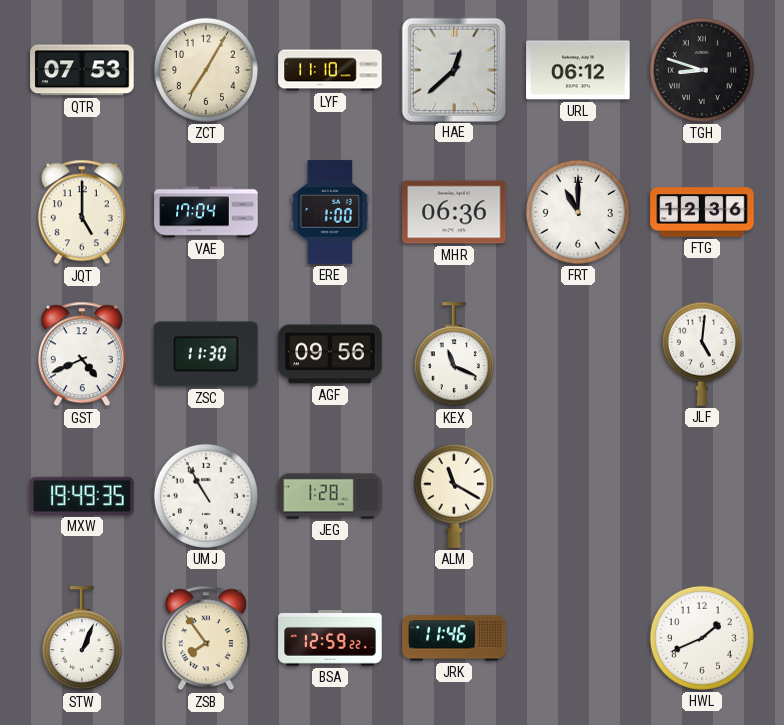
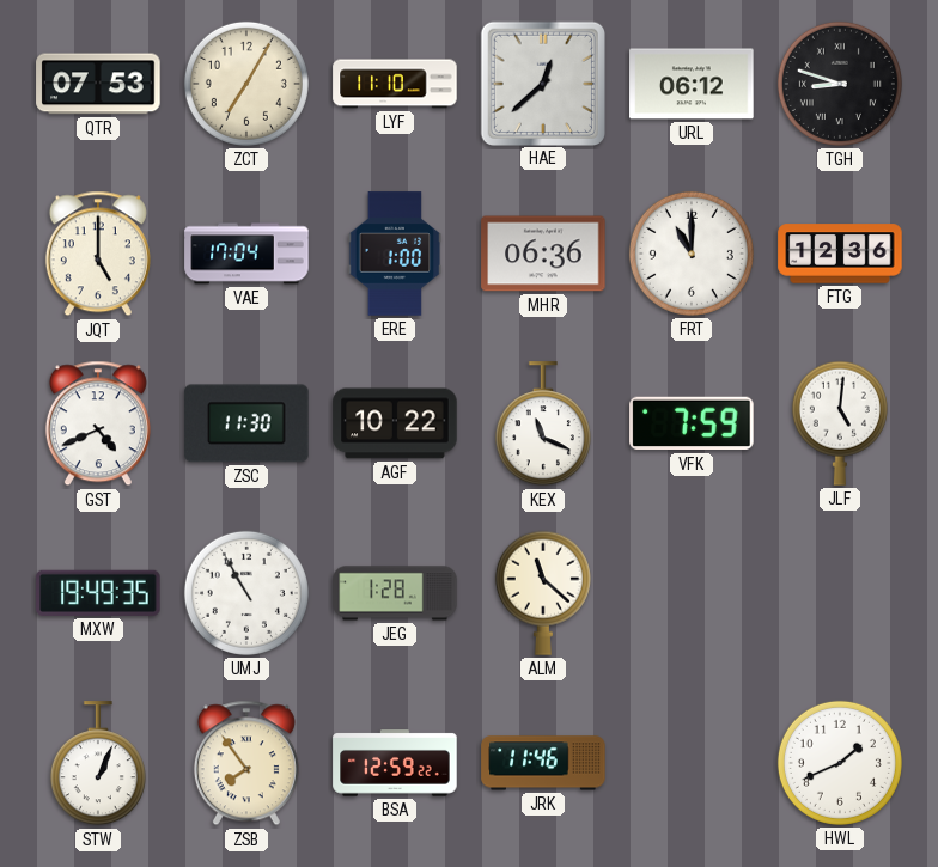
AGF: 09:56 -> 10:22 (395, 423)
VFK: none -> 7:59 (692, 423)
ALM: 11:20 -> 11:22 (543, 593)
